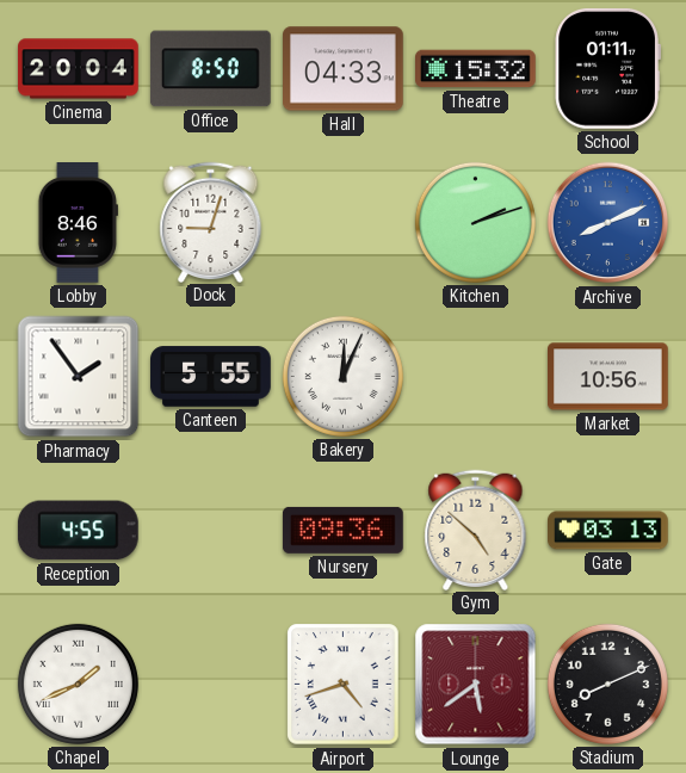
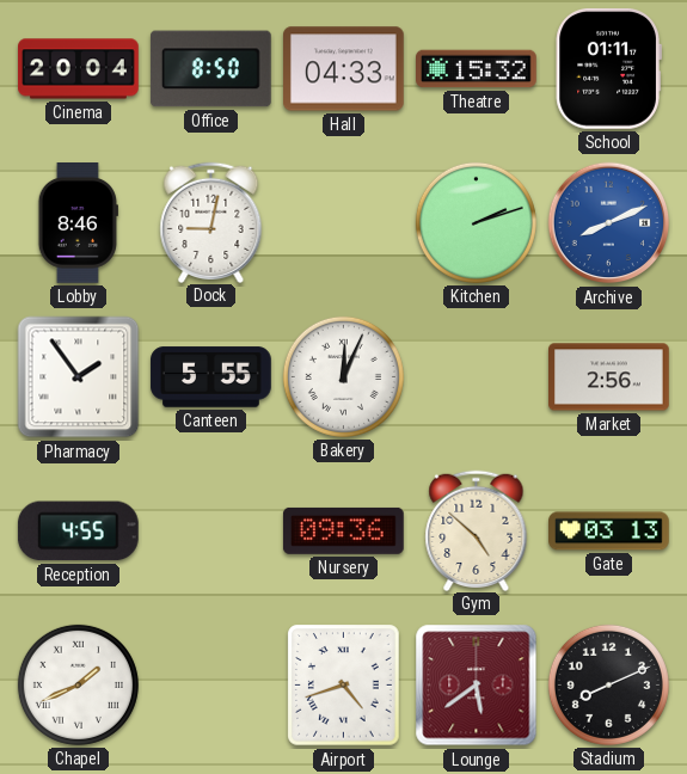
Dock: 9:03 -> 9:02 (211, 222)
Market: 10:56 -> 2:56 (609, 377)
